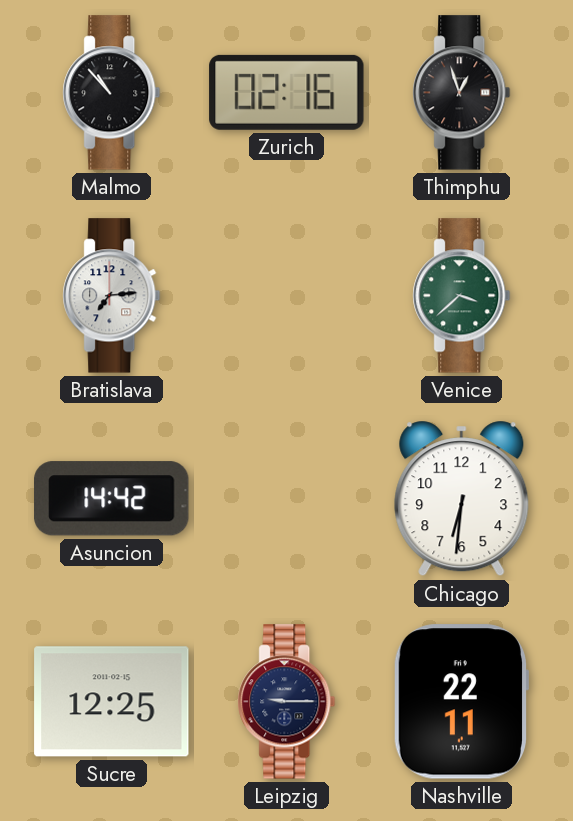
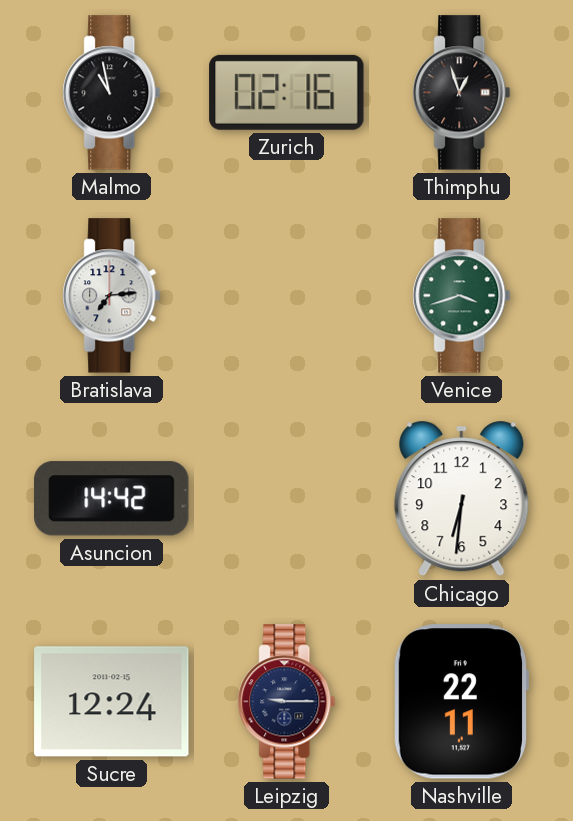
Malmo: 10:53 -> 10:58 (112, 93)
Venice: 3:38 -> 3:42 (462, 296)
Sucre: 12:25 -> 12:24 (112, 702)
